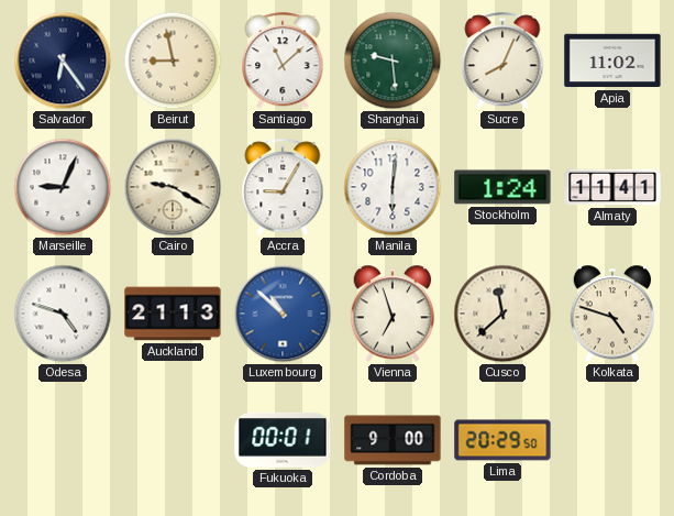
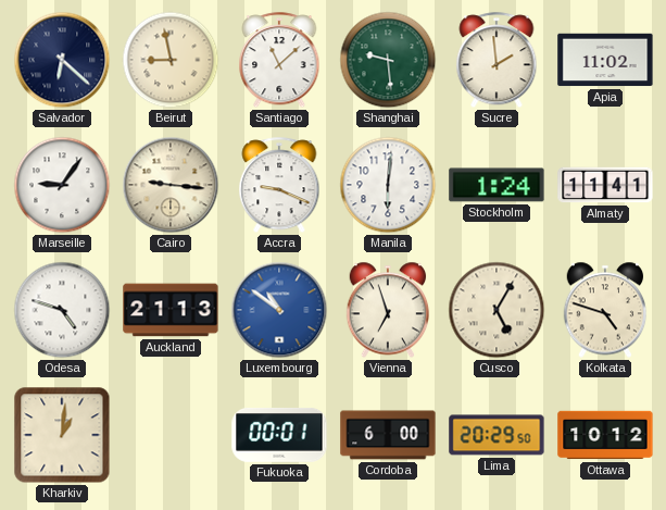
Salvador: 6:24 -> 6:22 (62, 60)
Sucre: 8:04 -> 1:59 (497, 61)
Marseille: 9:04 -> 9:06 (62, 185)
Cairo: 9:20 -> 9:16 (171, 185)
Accra: 9:05 -> 9:19 (279, 186)
Luxembourg: 10:52 -> 10:51 (279, 310)
Cusco: 11:38 -> 5:05 (497, 310)
Kharkiv: none -> 1:01 (62, 435)
Cordoba: 9:00 -> 6:00 (388, 435)
Ottawa: none -> 10:12 (605, 435)
